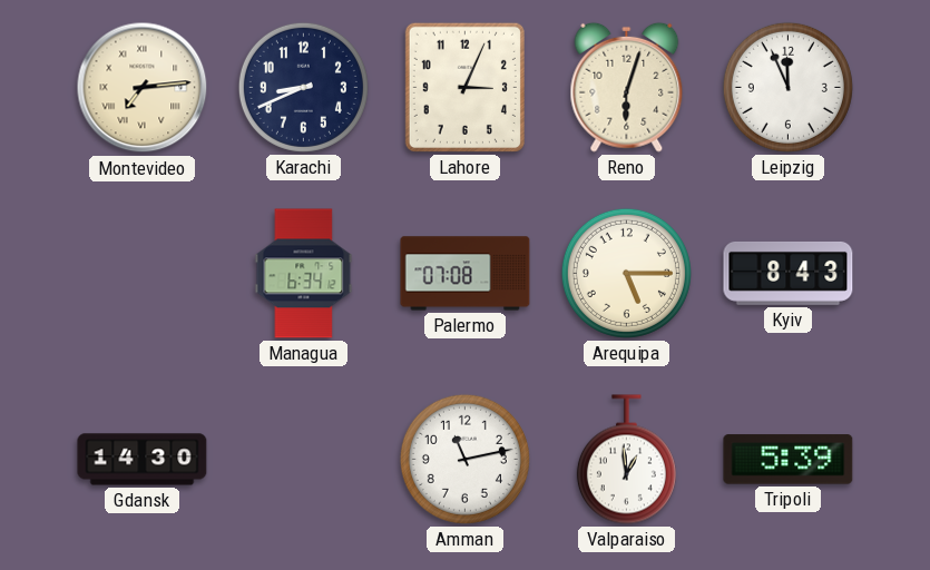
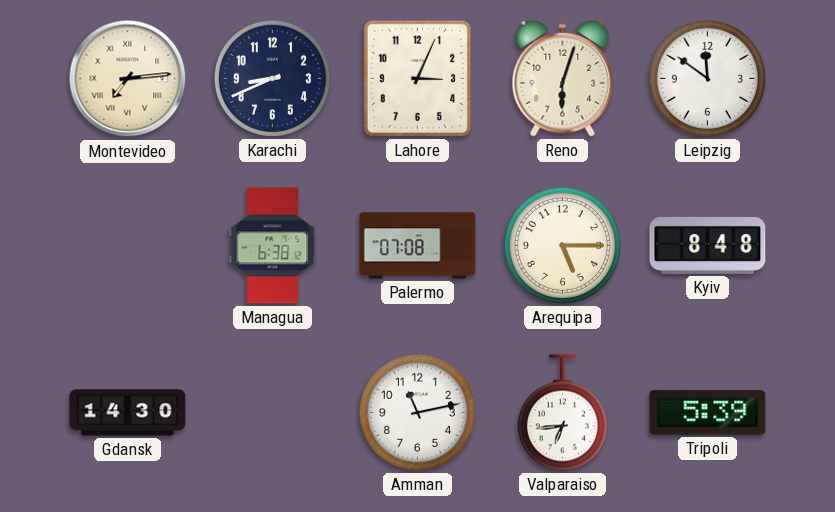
Leipzig: 11:56 -> 11:51 (707, 78)
Managua: 6:34 -> 6:38 (273, 246)
Kyiv: 8:43 -> 8:48 (708, 245)
Valparaiso: 12:59 -> 6:44 (562, 413)
